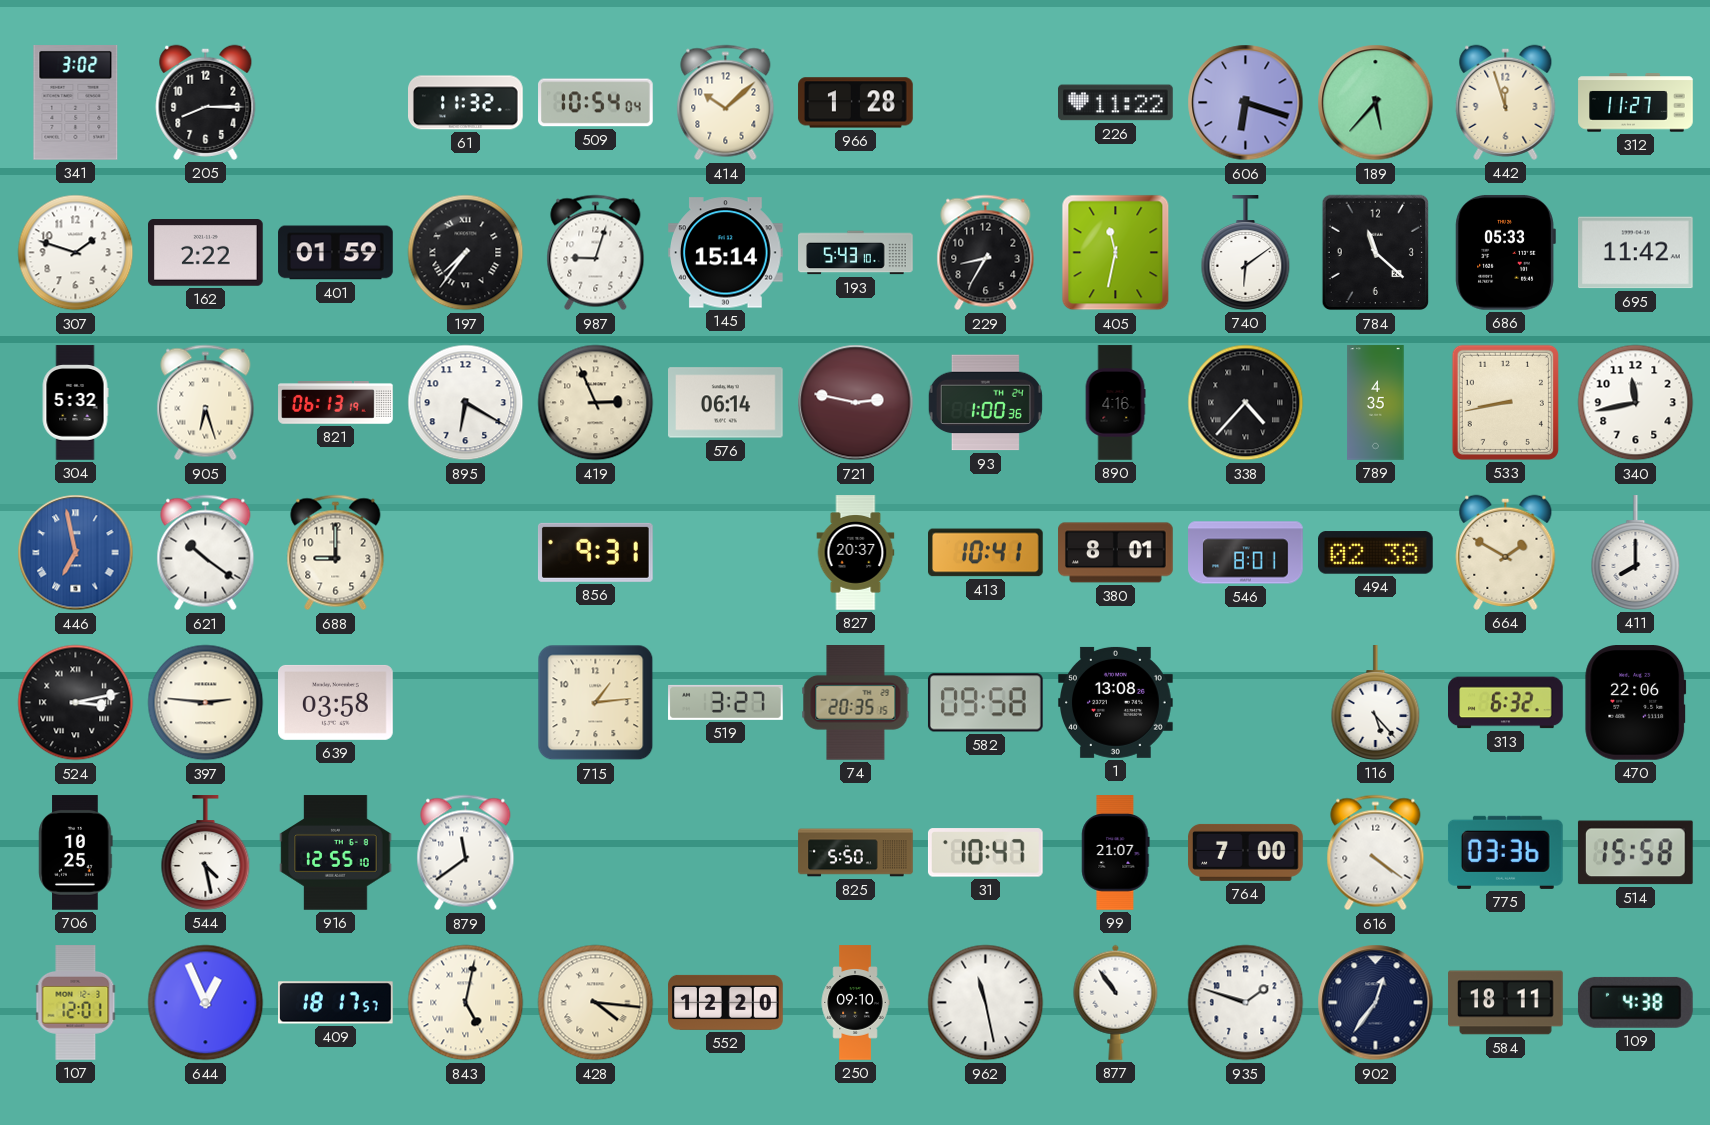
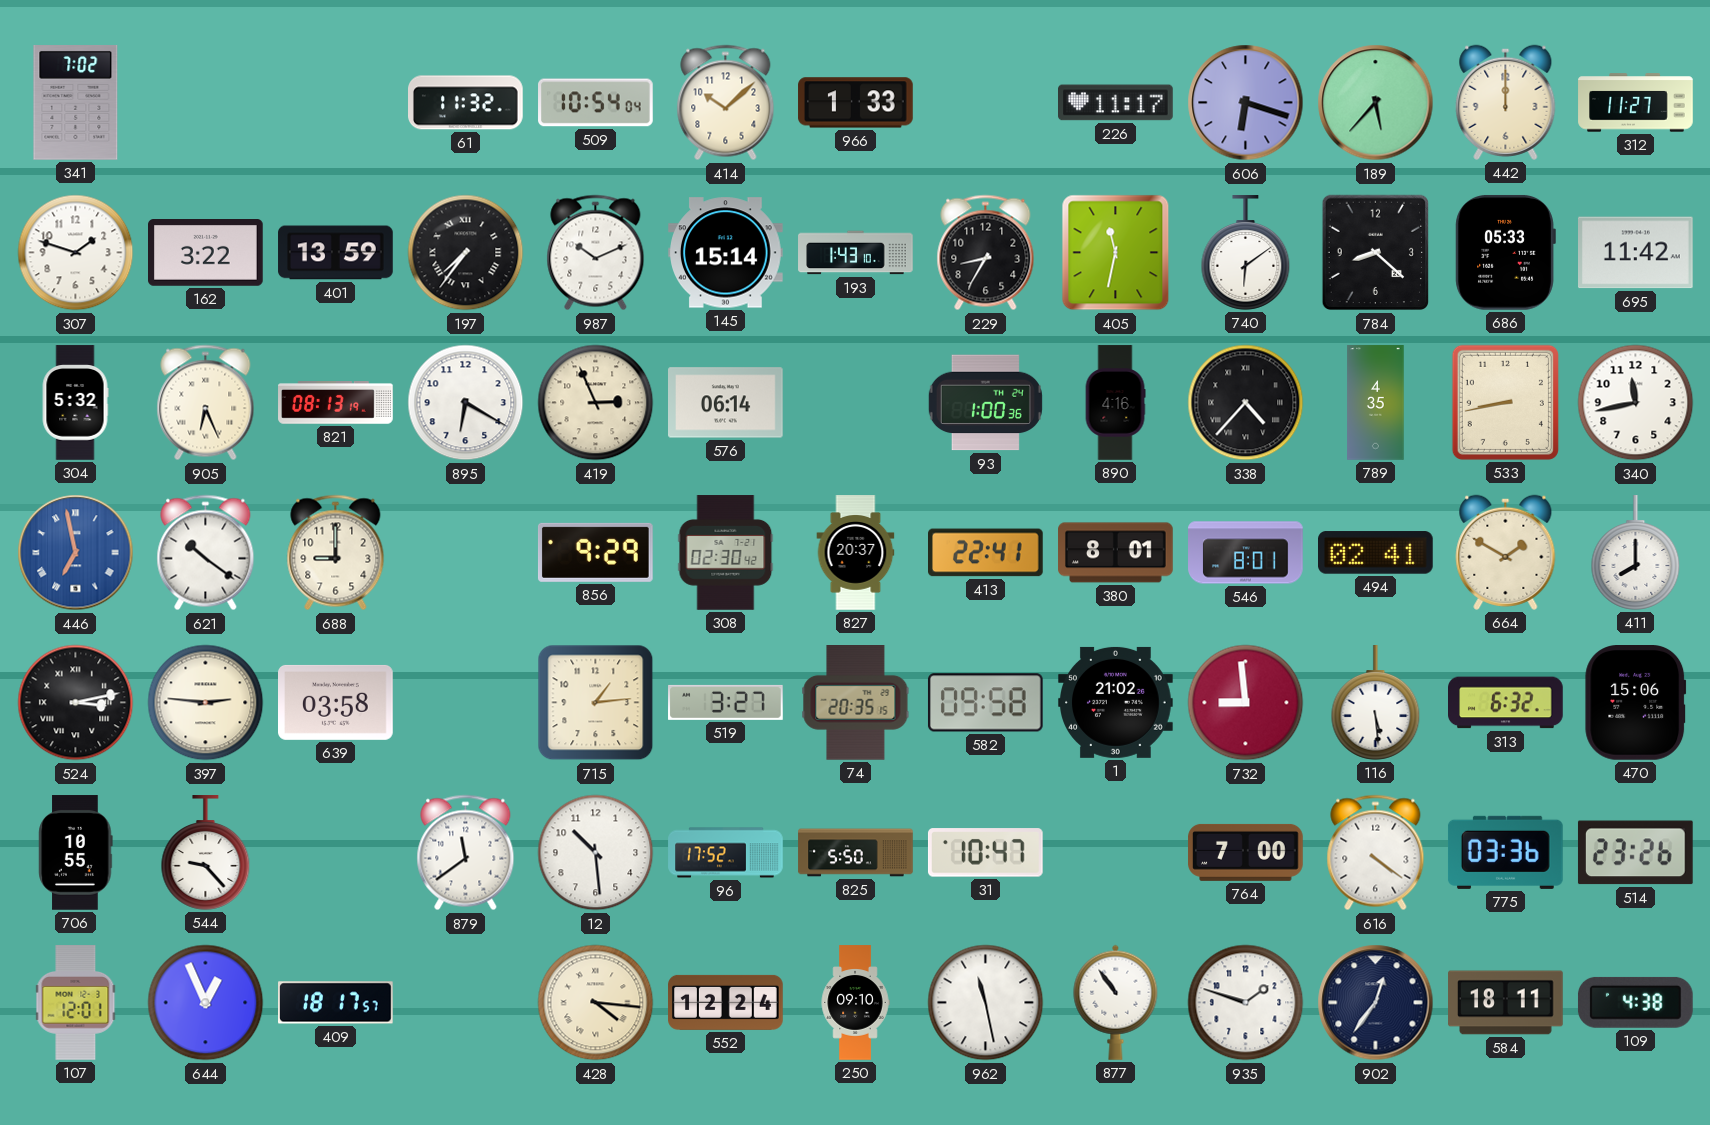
341: 3:02 -> 7:02 (76, 103)
205: 8:15 -> none (206, 102)
966: 1:28 -> 1:33 (856, 103)
226: 11:22 -> 11:17 (1116, 103)
442: 11:57 -> 12:00 (1506, 102)
162: 2:22 -> 3:22 (206, 253)
401: 01:59 -> 13:59 (336, 253)
987: 9:03 -> 10:11 (596, 253)
193: 5:43 -> 1:43 (856, 253)
784: 11:22 -> 8:22 (1375, 253)
905: 6:27 -> 6:26 (206, 403)
821: 06:13 -> 08:13 (336, 403)
721: 2:47 -> none (856, 403)
856: 9:31 -> 9:29 (596, 552)
308: none -> 02:30 (726, 553)
413: 10:41 -> 22:41 (986, 553)
494: 02:38 -> 02:41 (1376, 553)
1: 13:08 -> 21:02 (1116, 702)
732: none -> 8:59 (1246, 703)
116: 5:23 -> 5:29 (1376, 703)
470: 22:06 -> 15:06 (1636, 703)
706: 10:25 -> 10:55 (76, 853)
544: 4:28 -> 9:23 (206, 853)
916: 12:55 -> none (336, 853)
12: none -> 10:29 (596, 853)
96: none -> 17:52 (726, 853)
99: 21:07 -> none (1116, 853)
514: 15:58 -> 23:26 (1635, 853)
843: 5:02 -> none (466, 1003)
552: 12:20 -> 12:24 (726, 1002)
